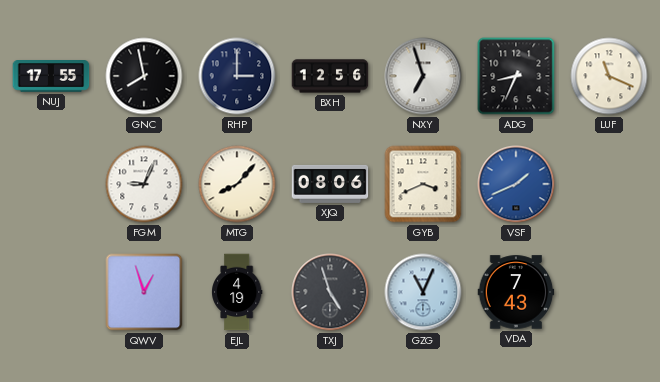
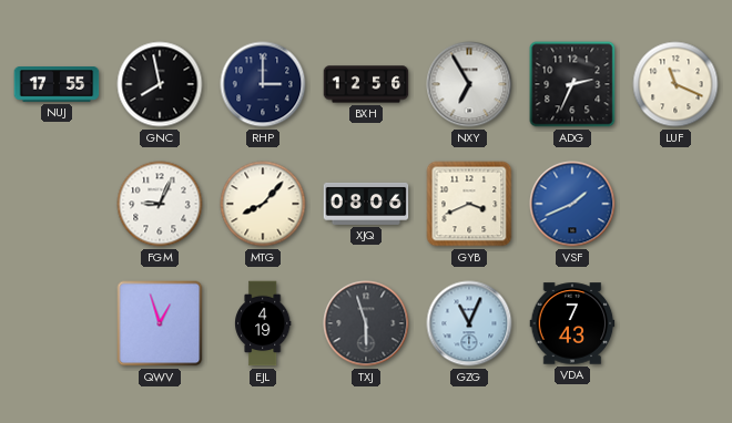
NXY: 6:57 -> 6:55 (469, 84)
ADG: 8:34 -> 2:34 (572, 84)
TXJ: 4:57 -> 5:57 (366, 323)
